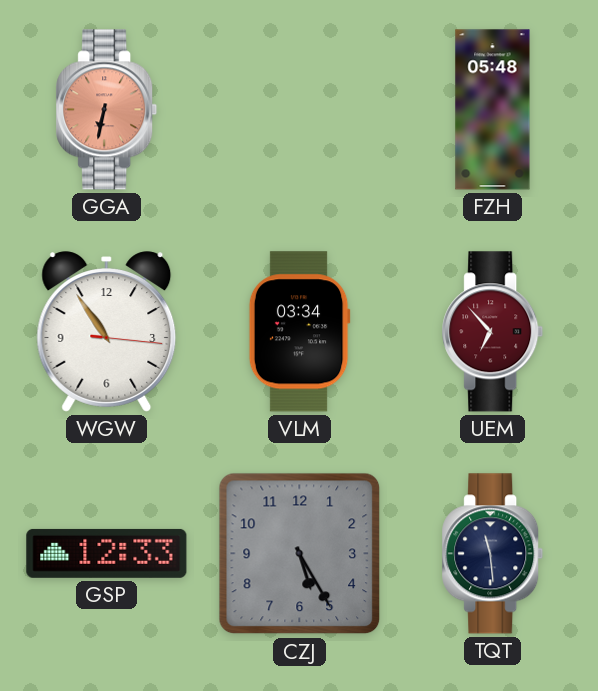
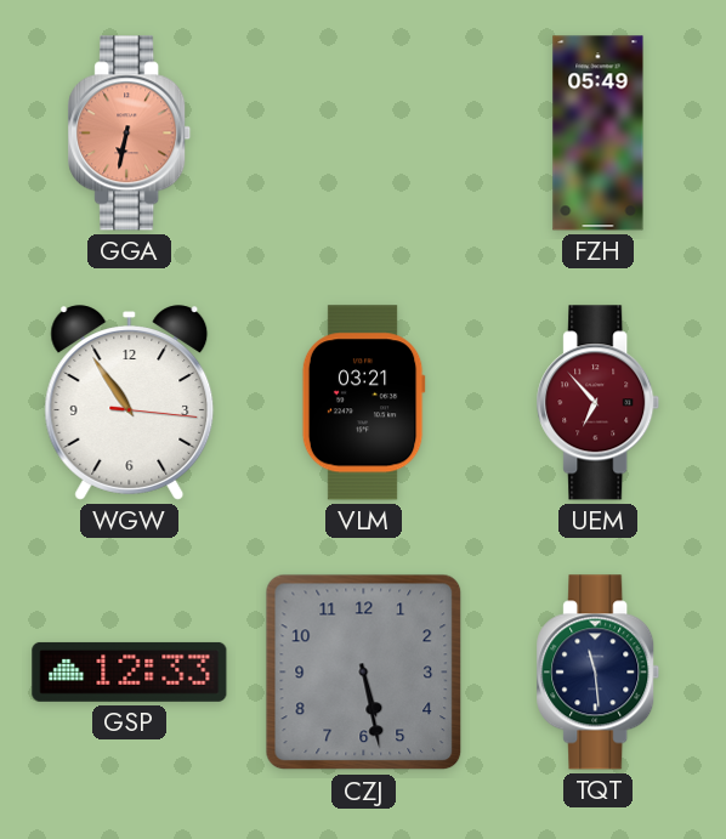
FZH: 05:48 -> 05:49 (599, 134)
VLM: 03:34 -> 03:21 (363, 403)
CZJ: 5:25 -> 5:28 (364, 673)
